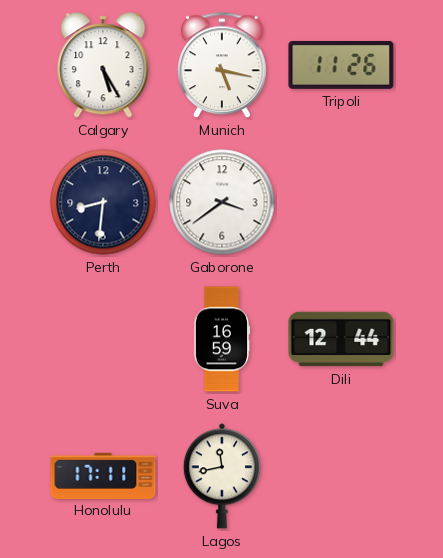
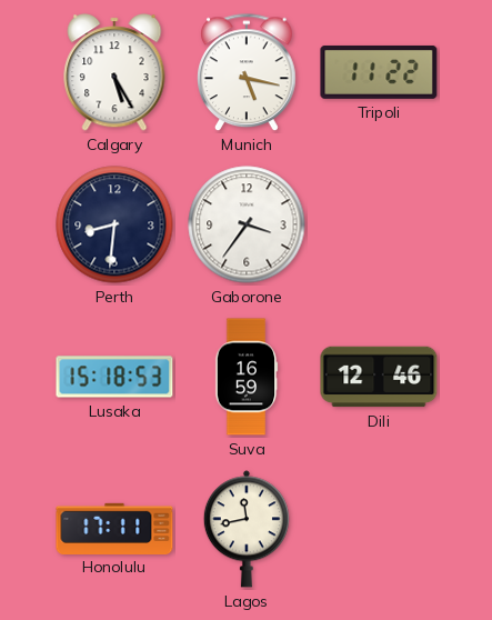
Tripoli: 11:26 -> 11:22 (379, 72)
Gaborone: 3:39 -> 3:36 (247, 224)
Lusaka: none -> 15:18 (114, 377)
Dili: 12:44 -> 12:46 (379, 377)
